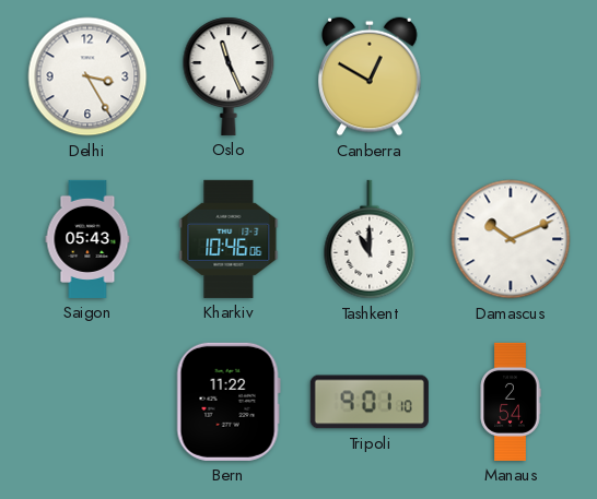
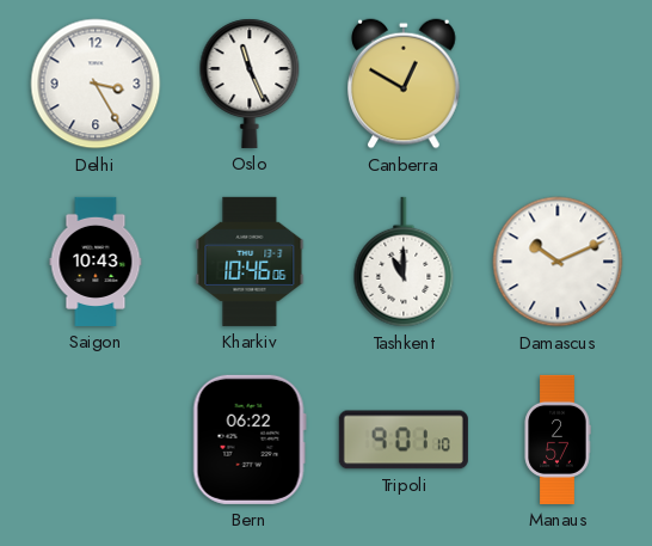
Saigon: 05:43 -> 10:43 (96, 262)
Bern: 11:22 -> 06:22 (250, 440)
Manaus: 2:54 -> 2:57 (558, 440)
